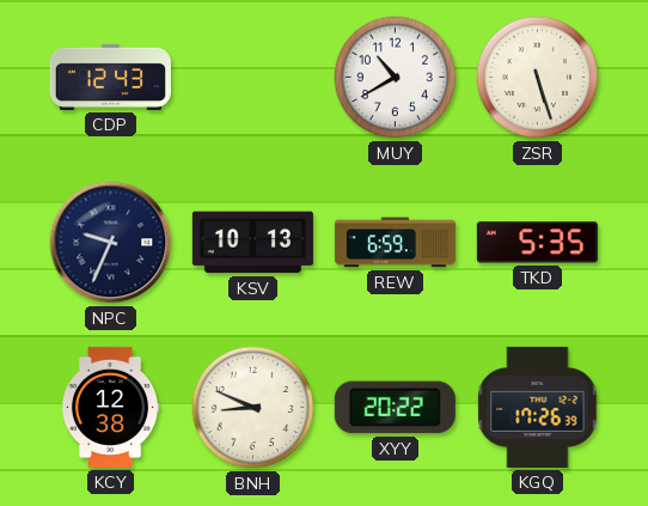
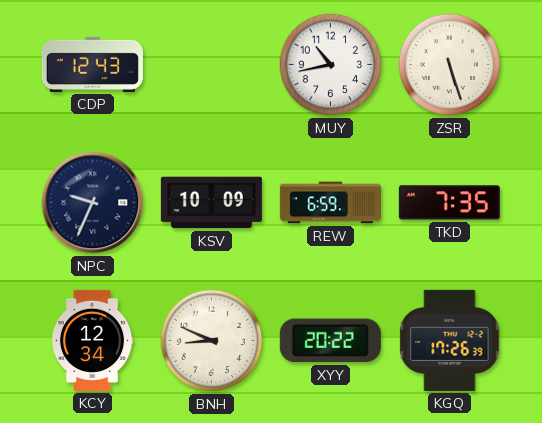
MUY: 10:40 -> 10:43 (331, 65)
KSV: 10:13 -> 10:09 (211, 203)
TKD: 5:35 -> 7:35 (449, 203)
KCY: 12:38 -> 12:34 (92, 340)
